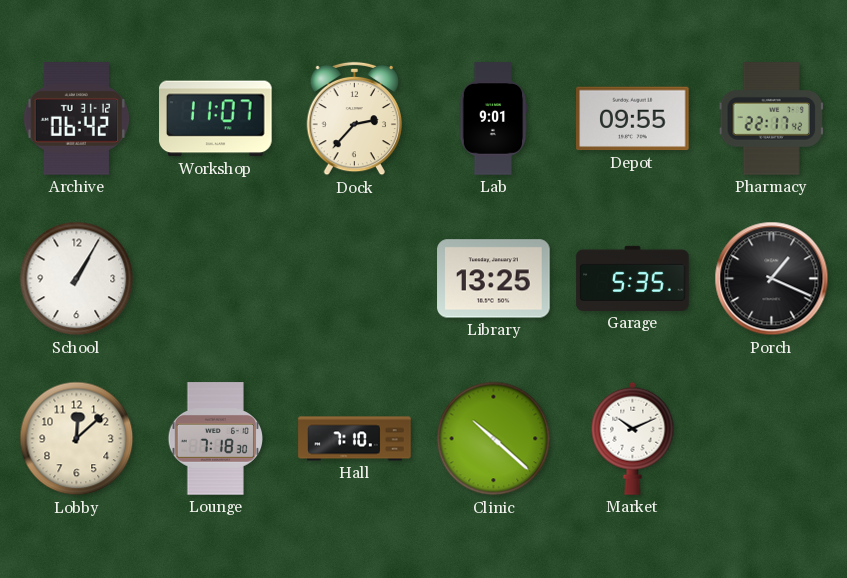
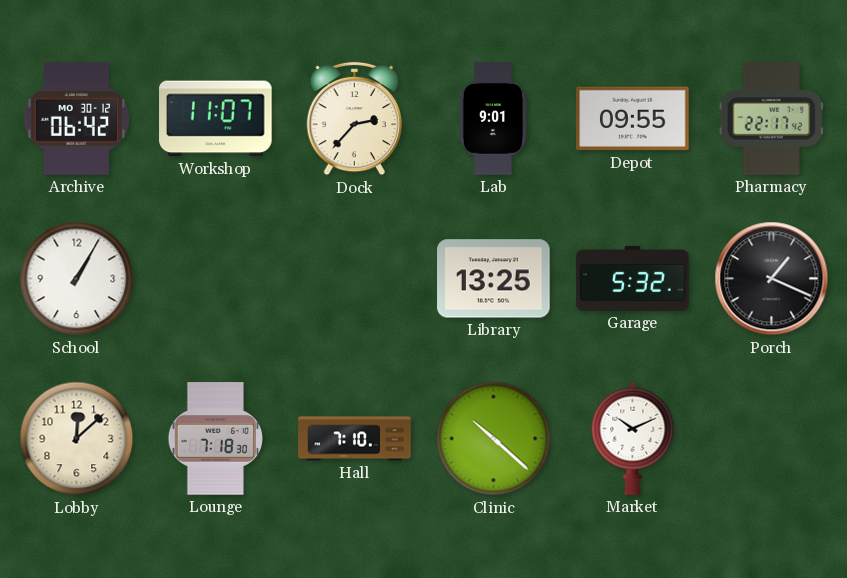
Archive date: TU 31-12 -> MO 30-12 (77, 119)
Garage: 5:35 -> 5:32 (633, 278)
